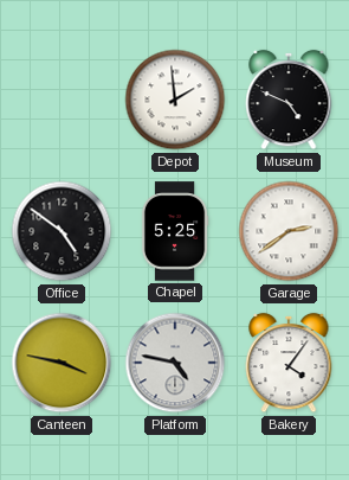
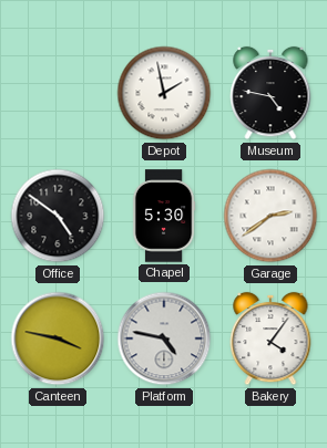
Depot: 1:59 -> 1:58 (164, 93)
Museum: 4:49 -> 4:47 (270, 93)
Chapel: 5:25 -> 5:30 (164, 216)
